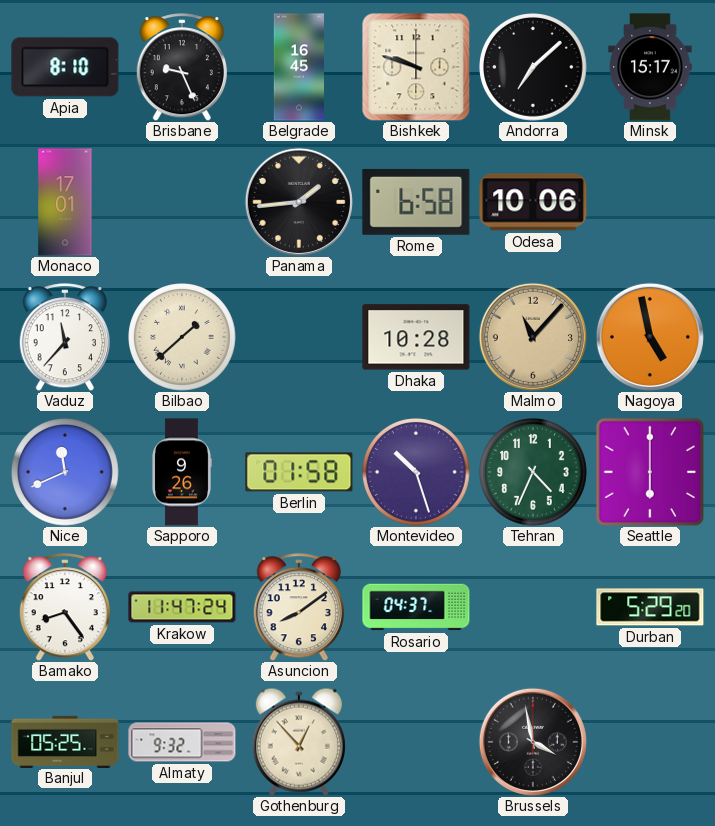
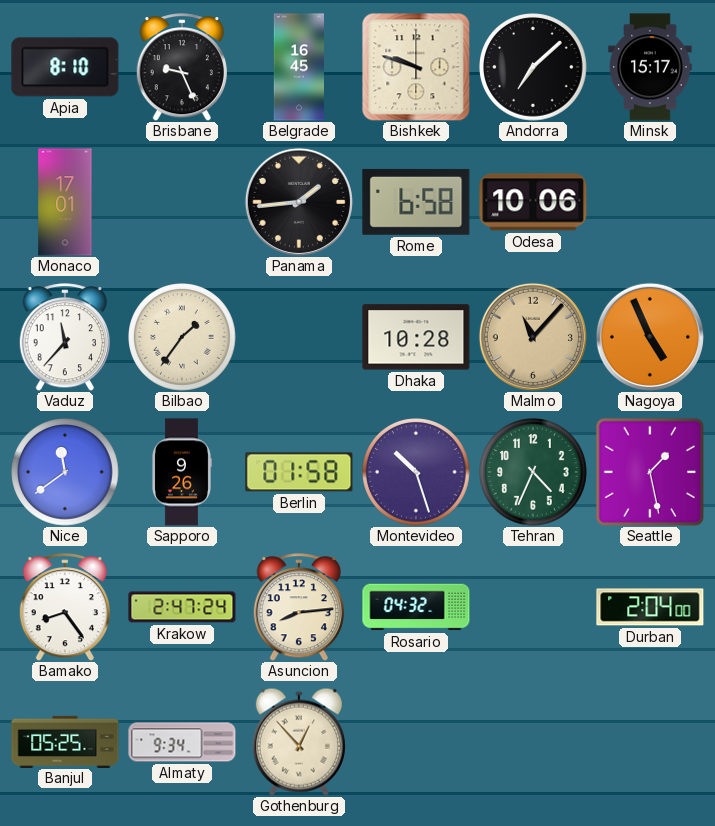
Bilbao: 1:38 -> 1:36 (182, 337)
Nagoya: 4:58 -> 4:56 (650, 337)
Nice: 11:41 -> 11:39 (65, 472)
Seattle: 6:00 -> 1:28 (650, 472)
Krakow: 11:47 -> 2:47 (182, 607)
Asuncion: 8:09 -> 8:14 (298, 607)
Rosario: 04:37 -> 04:32 (416, 607)
Durban: 5:29 -> 2:04 (650, 607)
Almaty: 9:32 -> 9:34 (182, 742)
Brussels: 3:58 -> none (533, 742)
